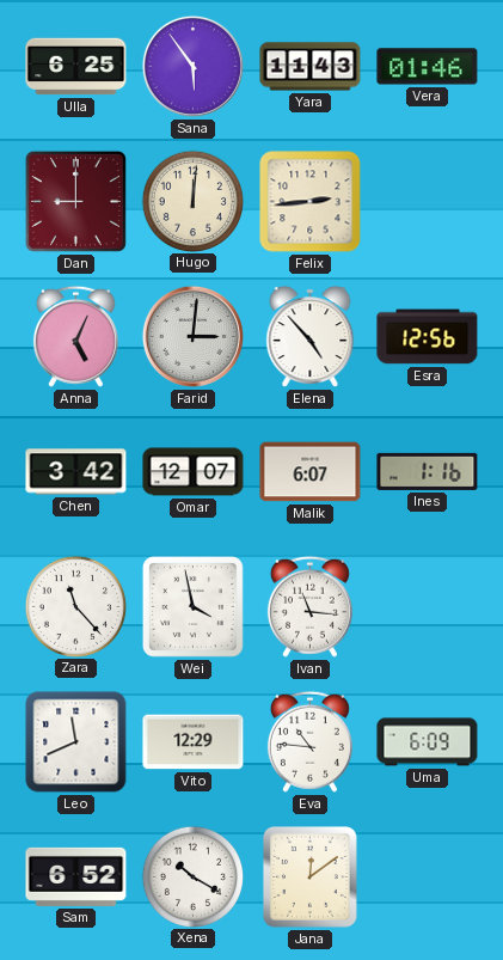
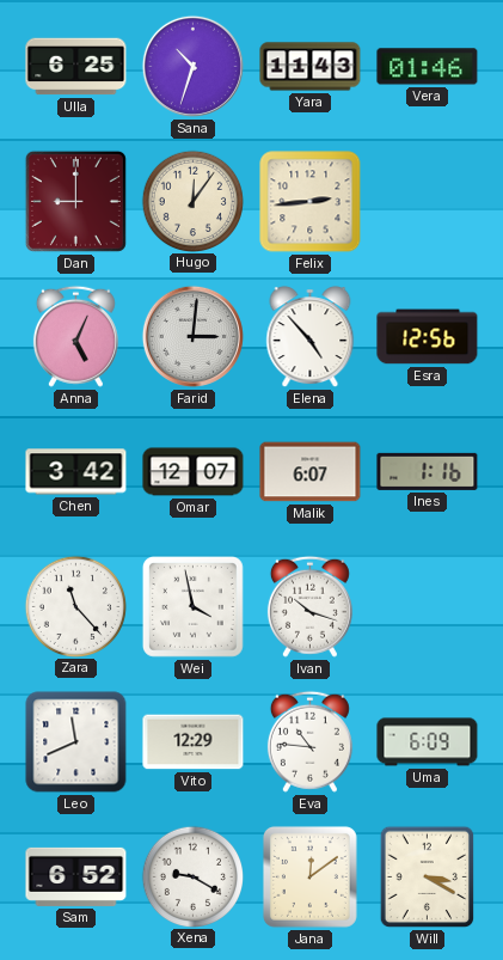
Sana: 5:54 -> 10:33 (192, 66)
Hugo: 12:01 -> 12:06 (192, 201)
Ivan: 11:16 -> 10:18 (309, 606)
Xena: 10:20 -> 9:20 (192, 876)
Will: none -> 3:20 (428, 878)
